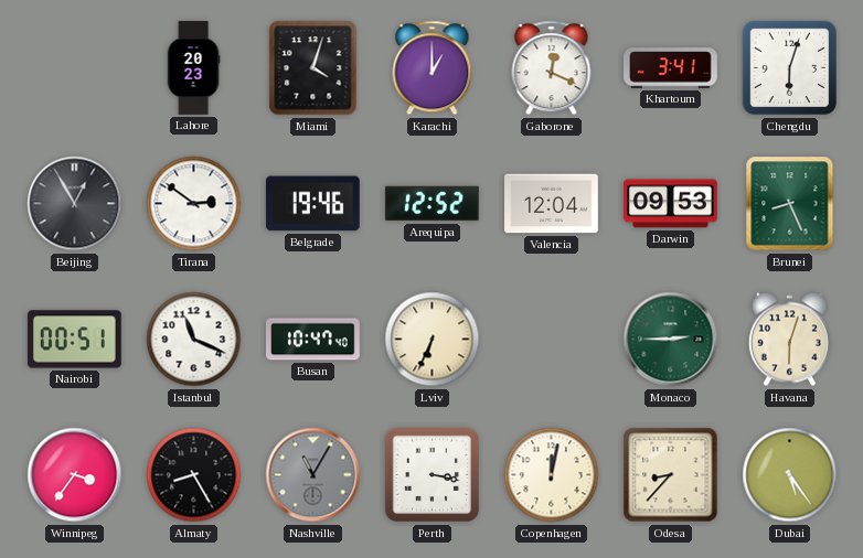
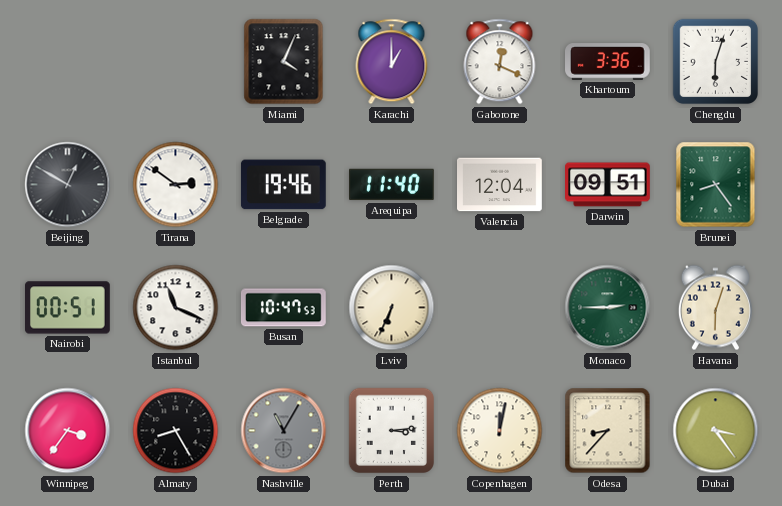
Lahore: 20:23 -> none (193, 68)
Miami: 4:03 -> 4:04 (284, 62)
Khartoum: 3:41 -> 3:36 (608, 62)
Beijing: 12:55 -> 12:50 (68, 185)
Arequipa: 12:52 -> 11:40 (392, 185)
Darwin: 09:53 -> 09:51 (608, 185)
Brunei: 8:26 -> 8:24 (716, 185)
Busan: 10:47:40 -> 10:47:53 (283, 308)
Perth: 3:17 -> 3:14 (392, 431)
Dubai: 5:24 -> 3:24 (716, 431)
